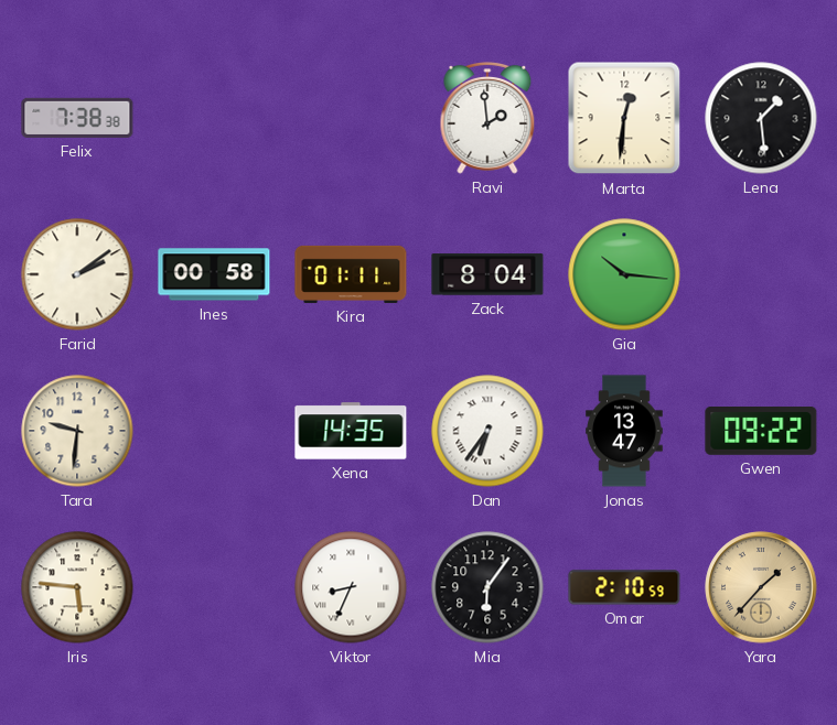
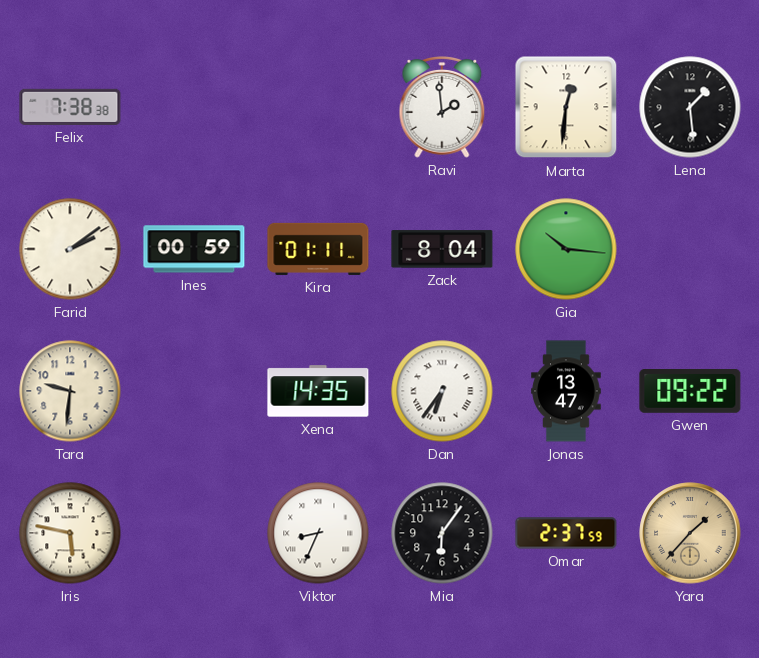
Ines: 00:58 -> 00:59 (194, 249)
Iris: 5:46 -> 5:47 (70, 533)
Omar: 2:10 -> 2:37 (566, 533)
